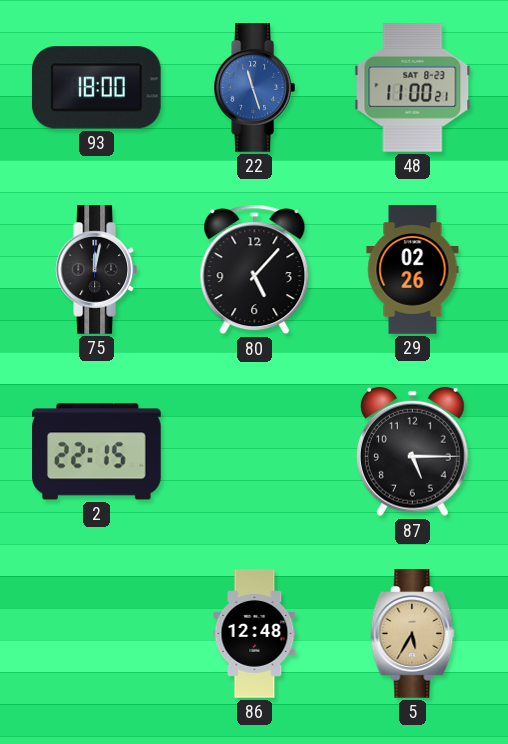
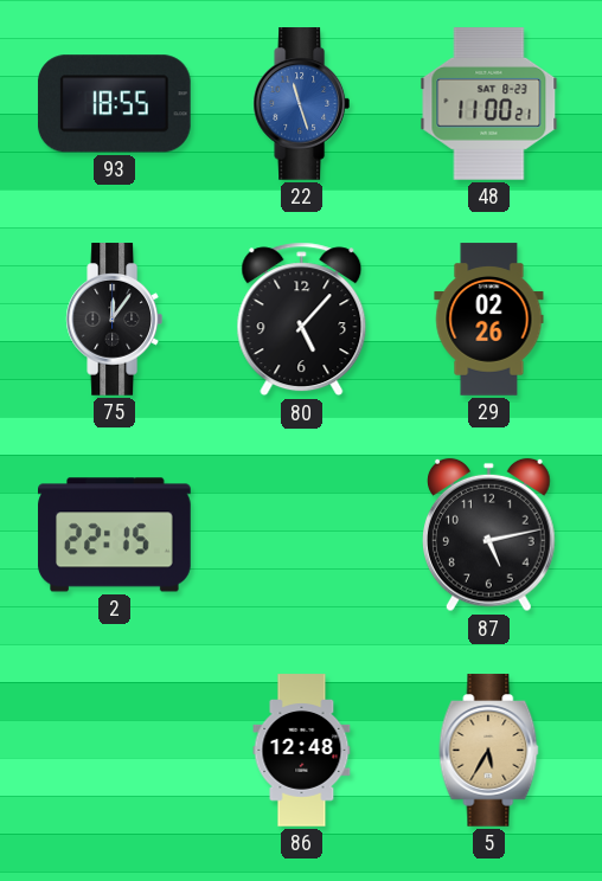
93: 18:00 -> 18:55 (114, 104)
75: 12:02 -> 12:06 (114, 320)
87: 5:15 -> 5:13 (489, 535)
